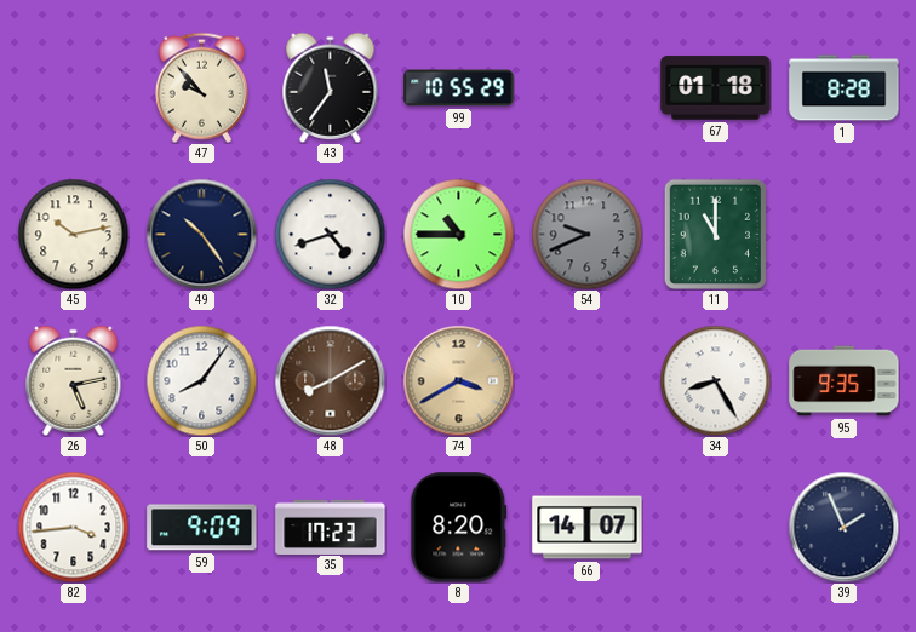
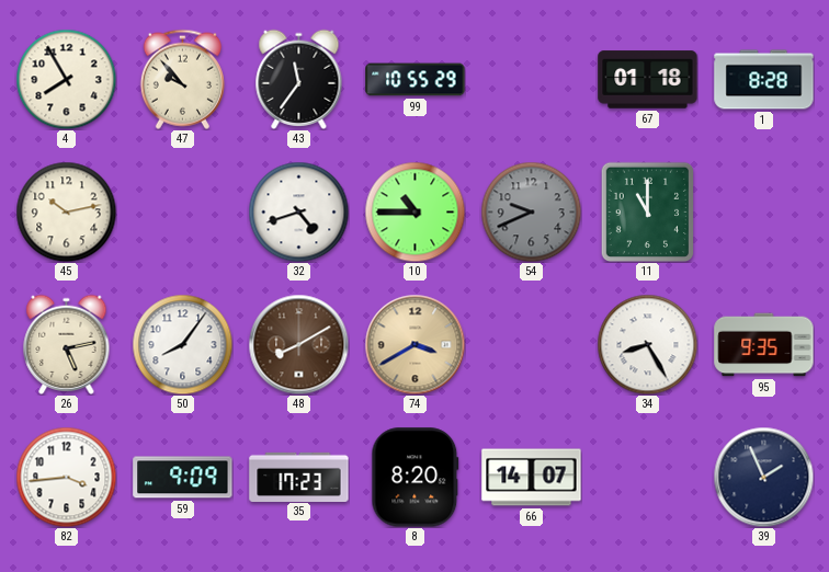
4: none -> 7:55 (66, 79)
49: 10:24 -> none (201, 234)
